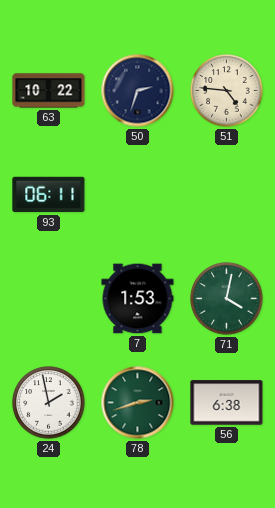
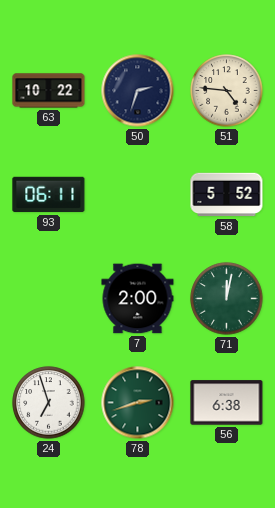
58: none -> 5:52 (227, 195)
7: 1:53 -> 2:00 (138, 299)
71: 4:02 -> 12:02 (227, 299)
24: 1:58 -> 6:57 (49, 403)
